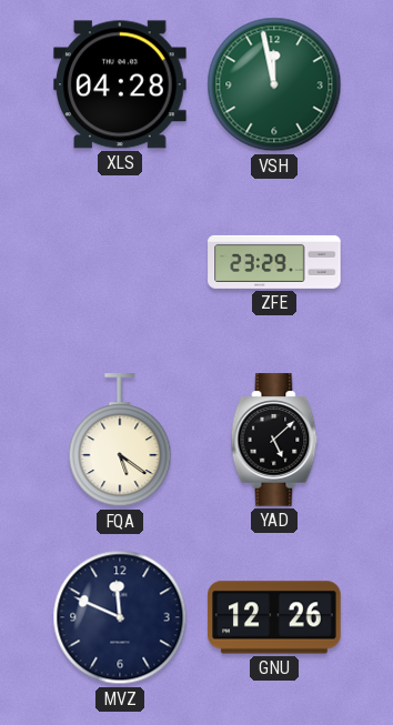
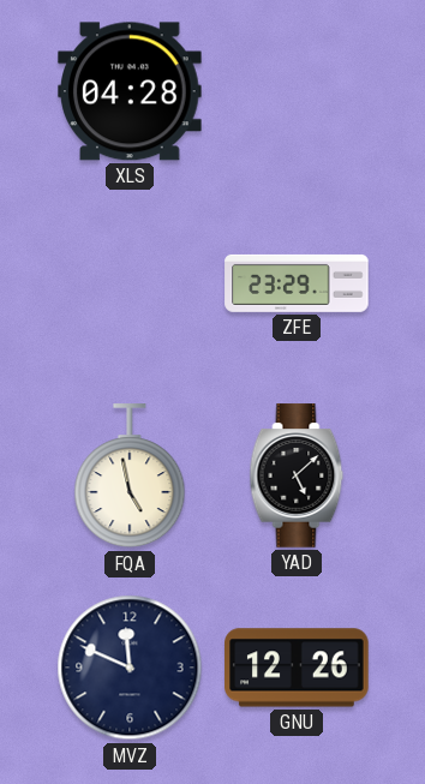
VSH: 11:58 -> none (274, 84)
FQA: 5:21 -> 4:58 (130, 477)
